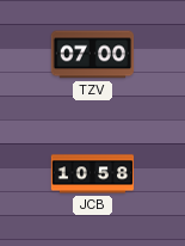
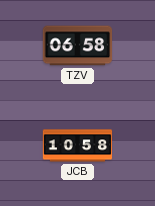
TZV: 07:00 -> 06:58 (78, 46)
